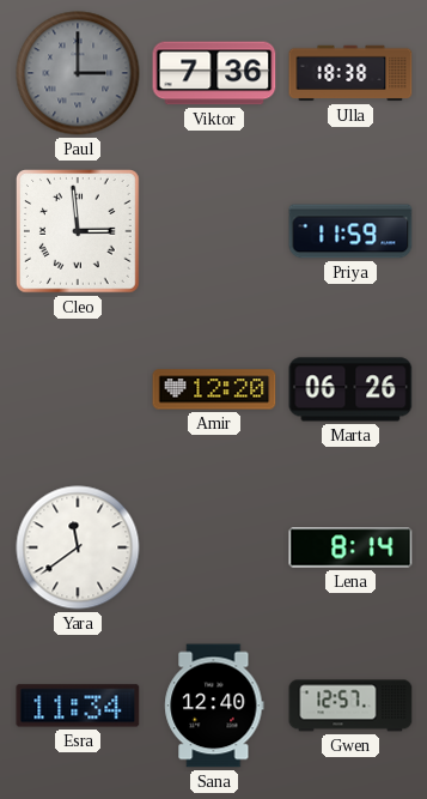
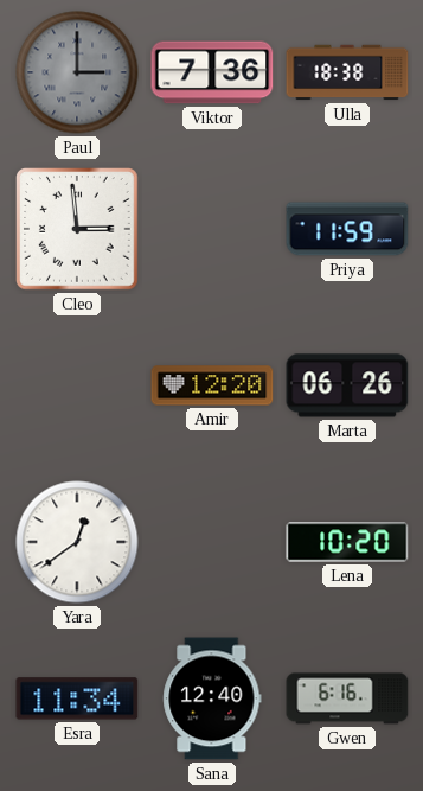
Yara: 11:39 -> 12:39 (77, 542)
Lena: 8:14 -> 10:20 (347, 542)
Gwen: 12:57 -> 6:16 (347, 698)
